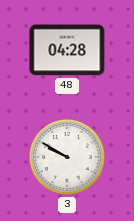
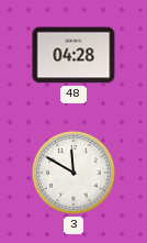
3: 9:50 -> 11:50 (73, 173)
